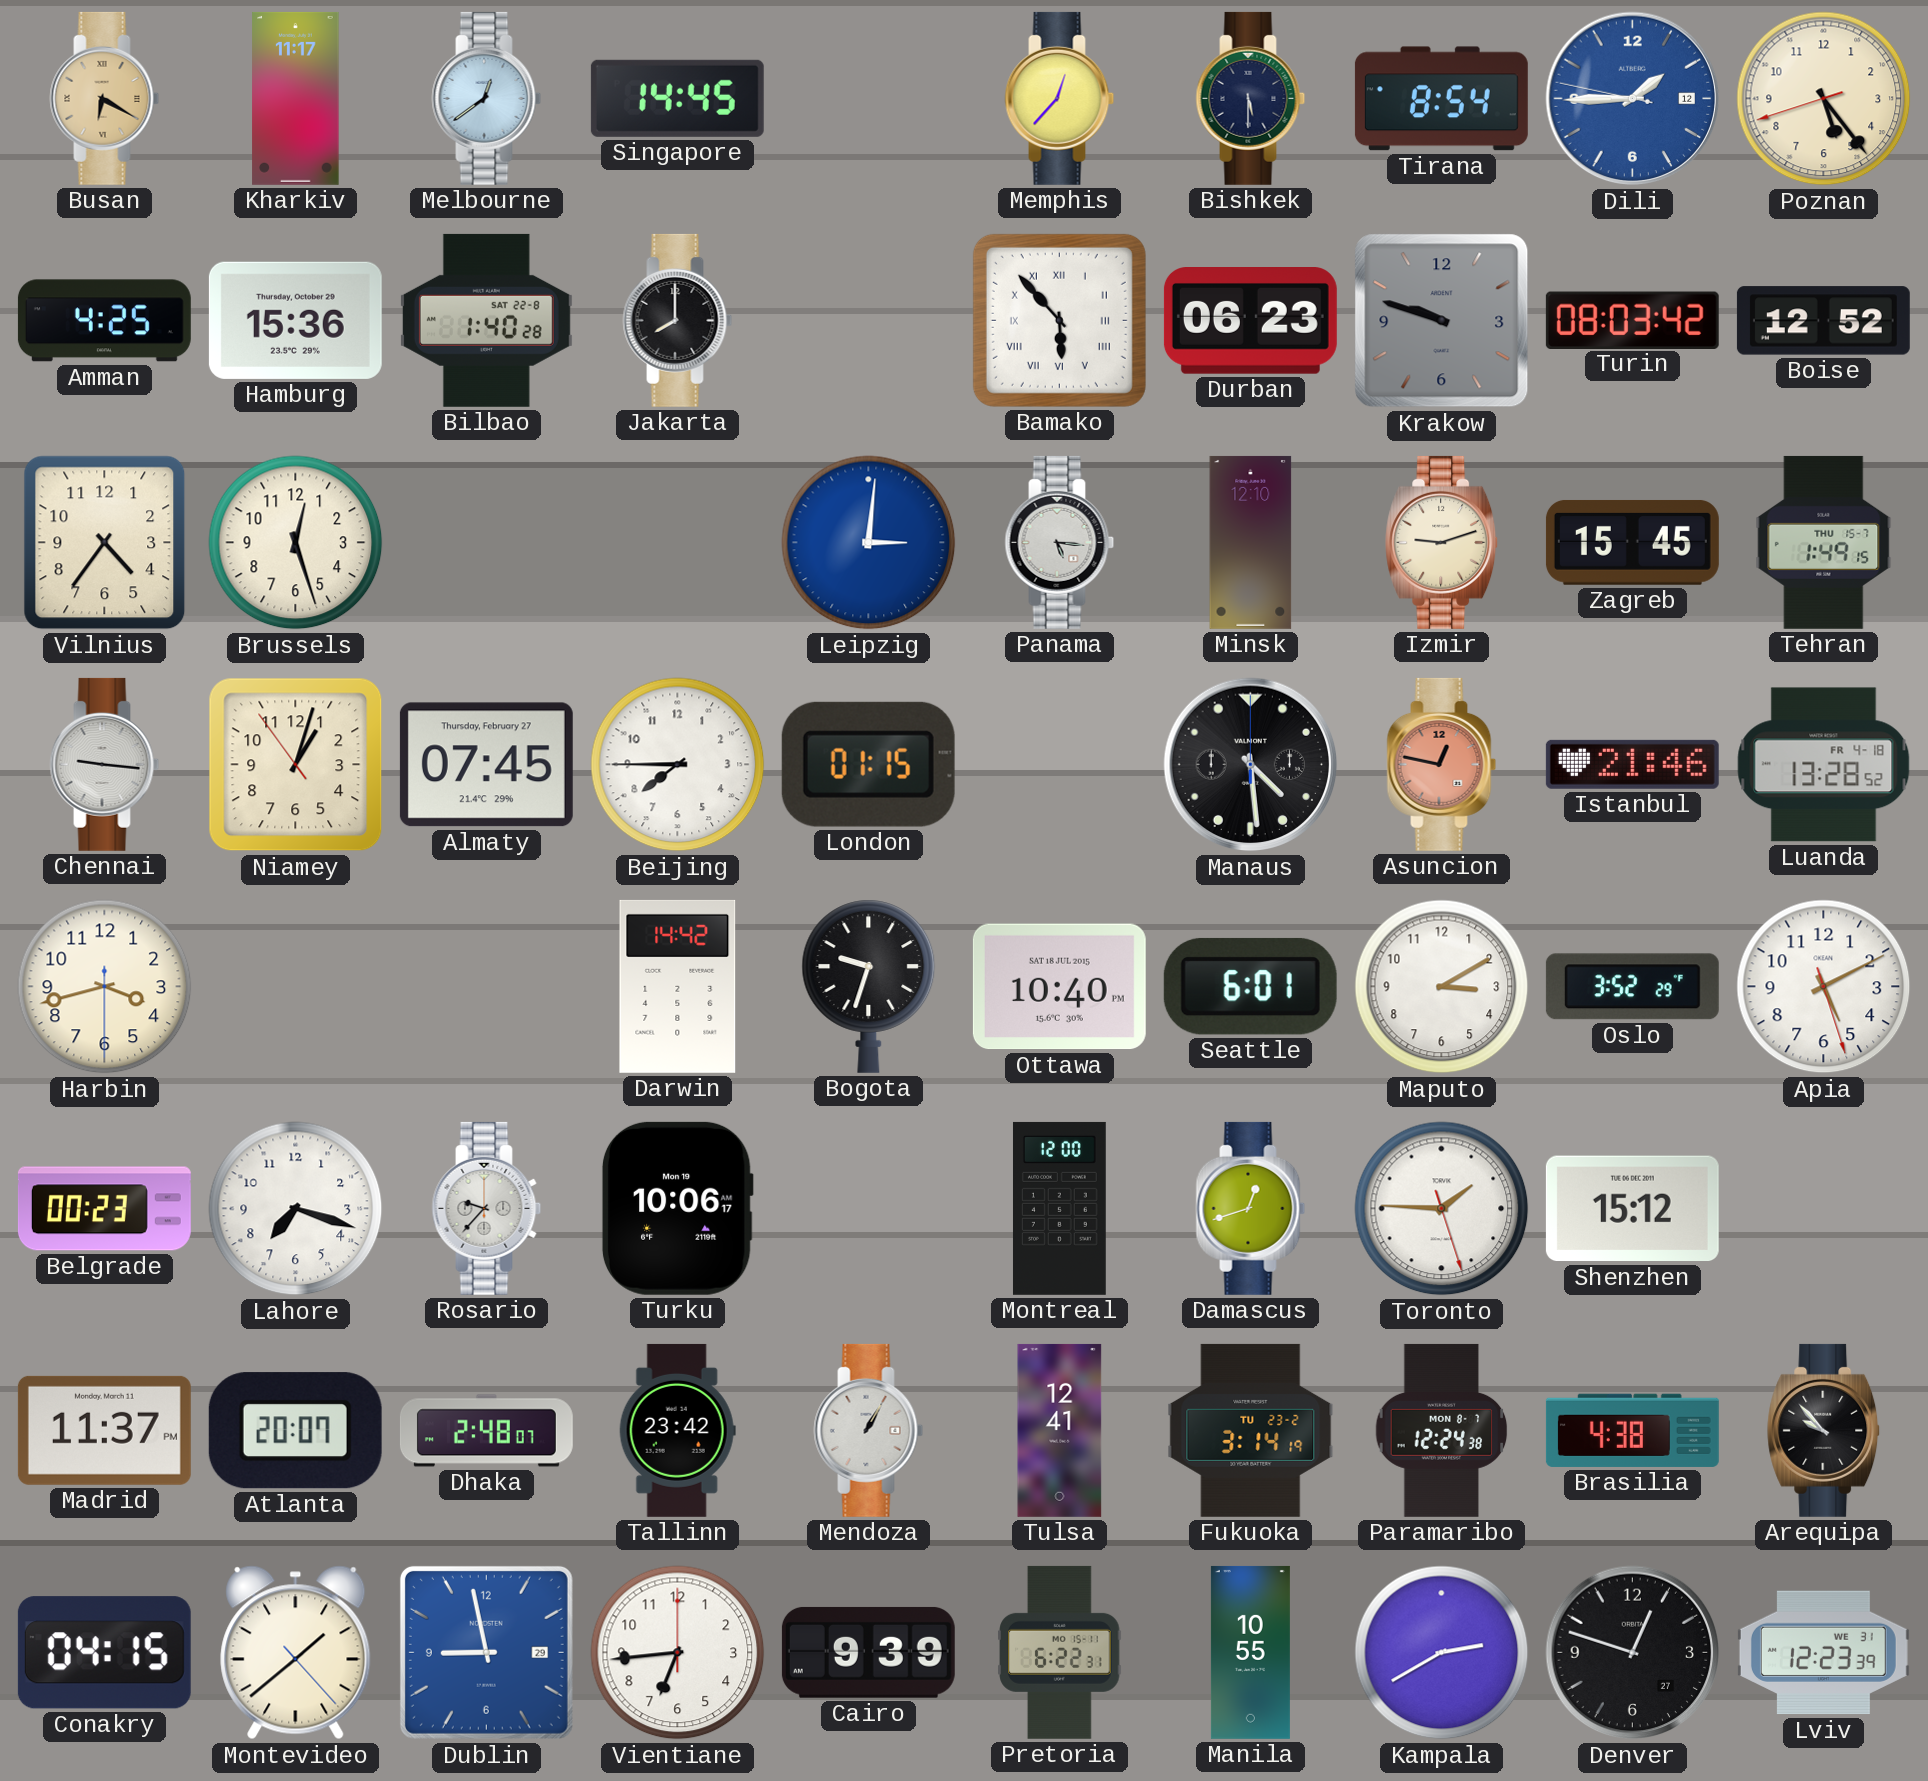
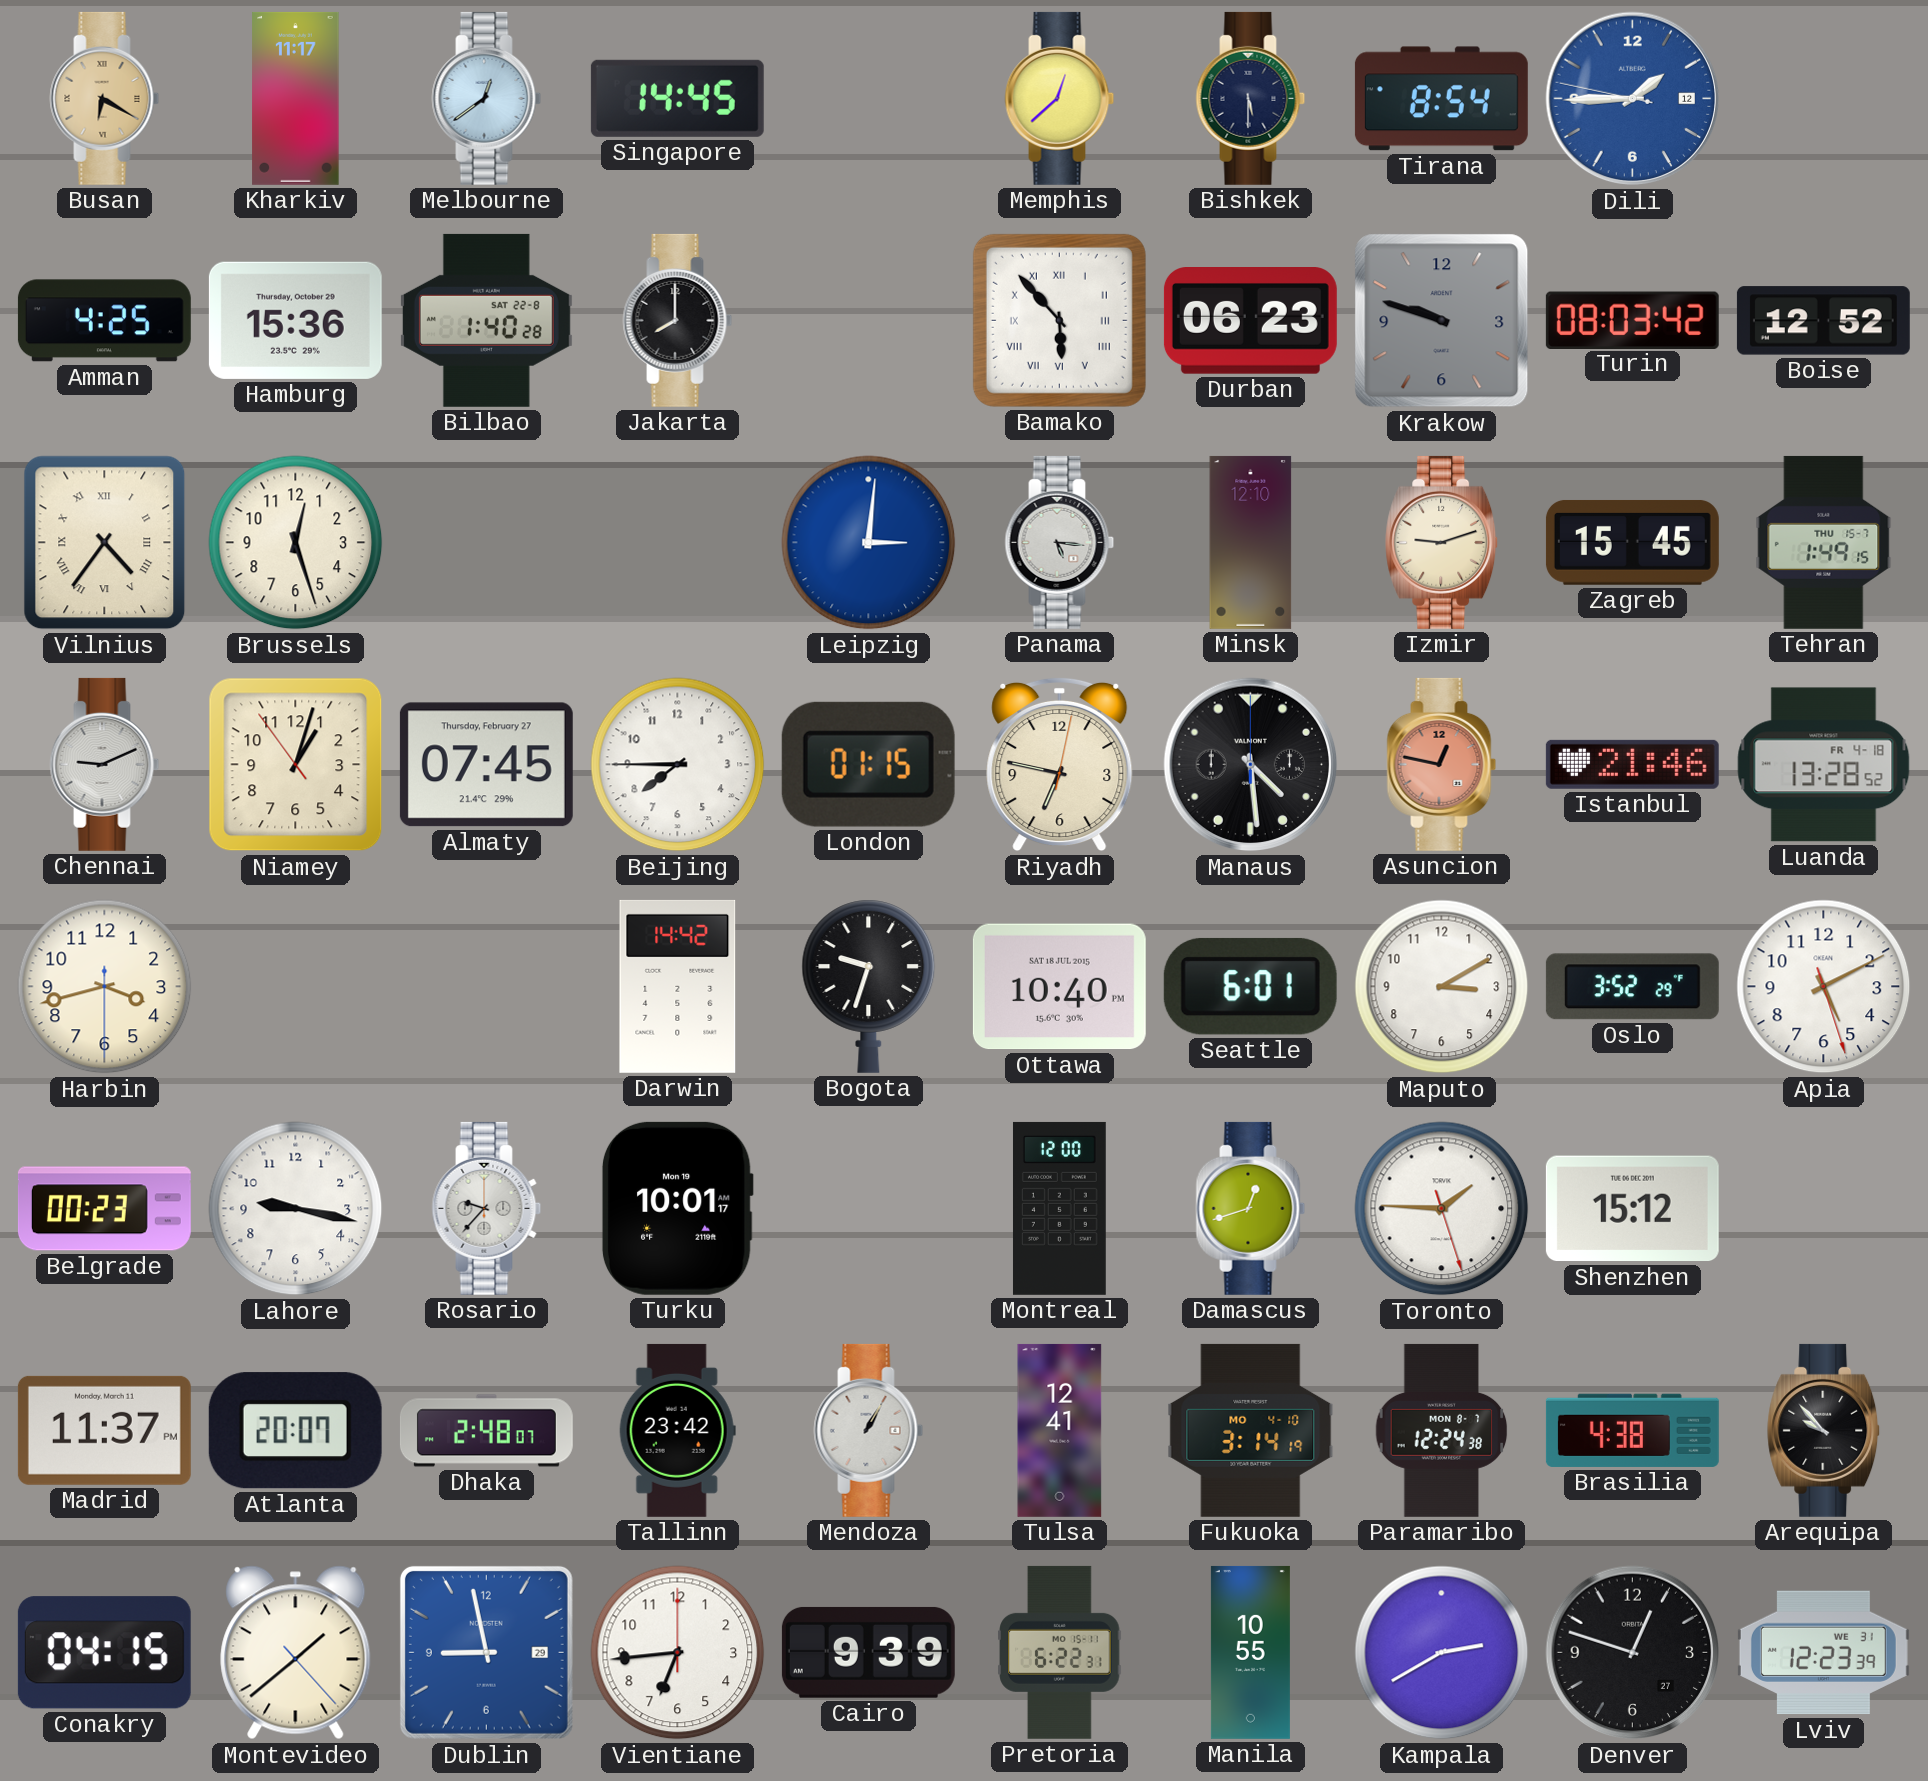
Memphis: 12:37 -> 12:38 (1060, 98)
Poznan: 5:23 -> none (1824, 99)
Vilnius numerals: Arabic -> Roman (105, 543)
Chennai: 9:16 -> 9:11 (105, 764)
Riyadh: none -> 6:47 (1060, 764)
Lahore: 7:18 -> 9:17 (296, 1209)
Turku: 10:06 -> 10:01 (677, 1208)
Fukuoka date: TU 23-2 -> MO 4-10 (1251, 1430)
